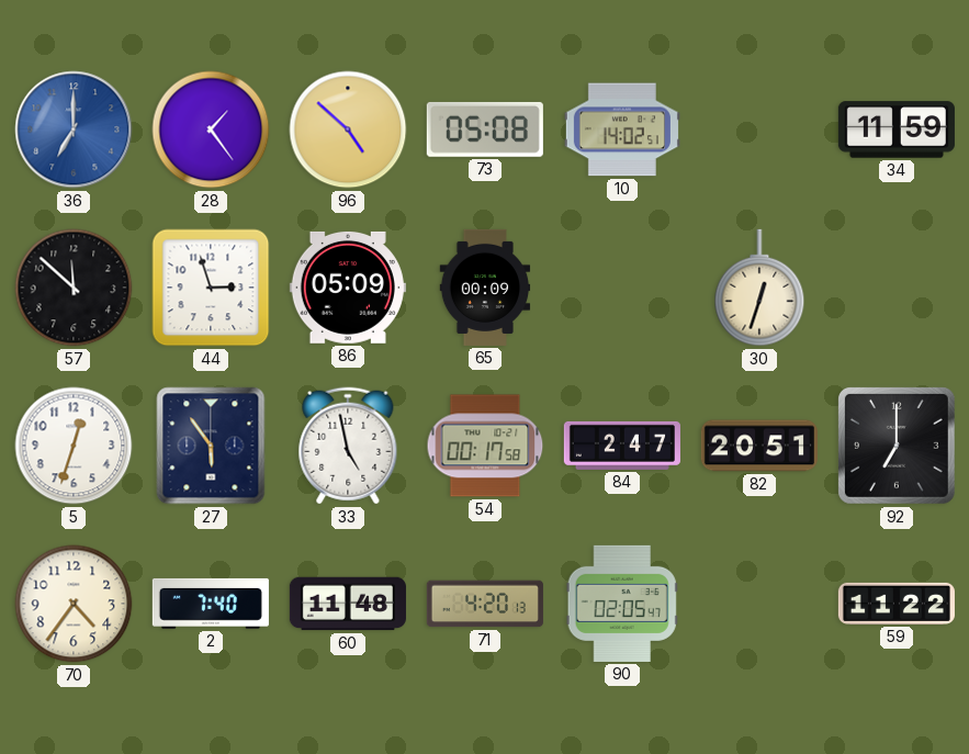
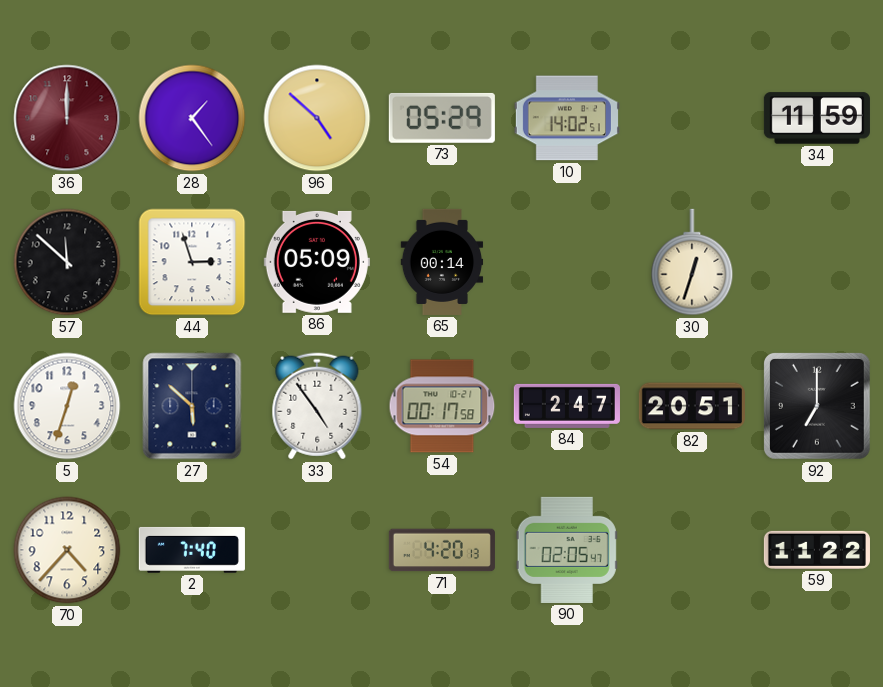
36: 7:00 -> 12:00 (67, 118)
36 dial: blue -> burgundy (67, 118)
73: 05:08 -> 05:29 (442, 118)
65: 00:09 -> 00:14 (442, 262)
27: 5:54 -> 5:52 (192, 406)
33: 4:58 -> 4:54 (317, 406)
70: 4:36 -> 4:37 (67, 550)
60: 11:48 -> none (348, 604)
